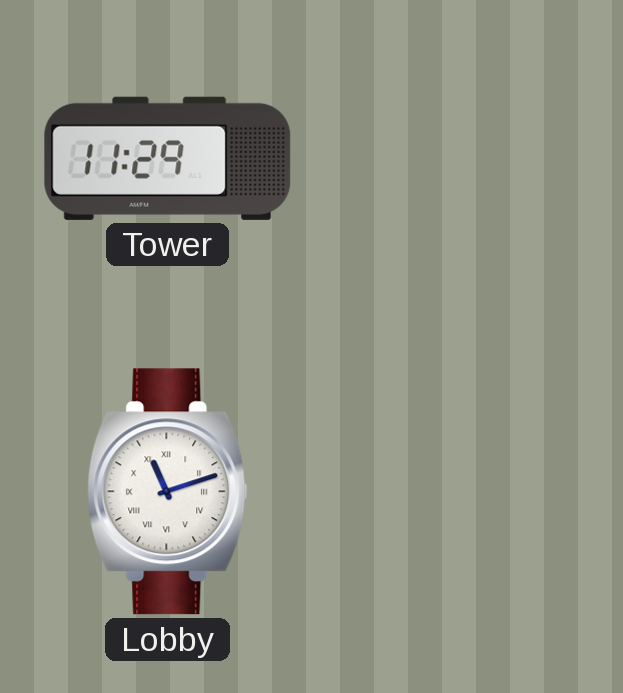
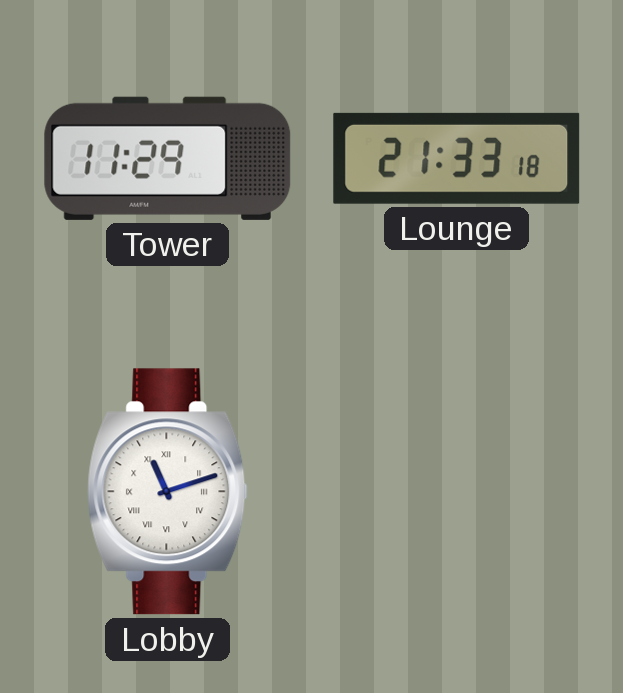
Lounge: none -> 21:33 (457, 158)
